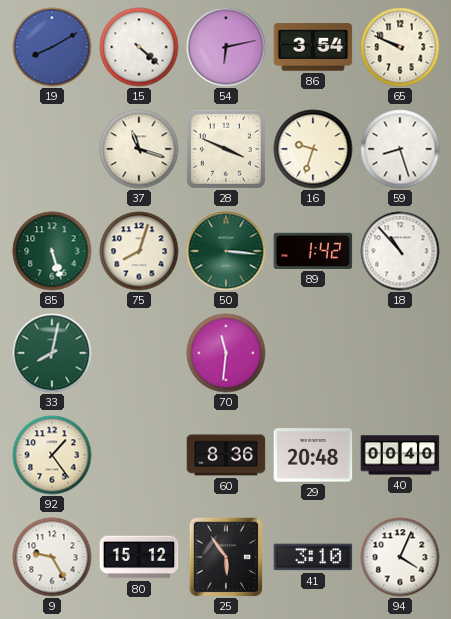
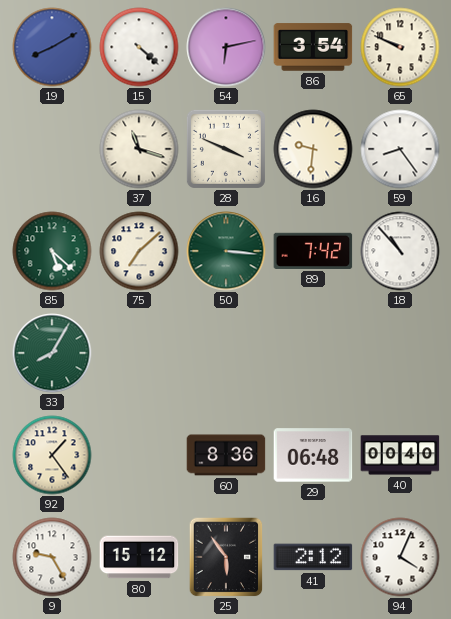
16: 9:33 -> 9:31 (313, 149)
59: 8:27 -> 8:24 (400, 149)
85: 5:27 -> 5:22 (52, 251)
75: 8:03 -> 7:08 (139, 251)
89: 1:42 -> 7:42 (313, 251)
33: 8:02 -> 8:05 (52, 353)
70: 11:31 -> none (226, 353)
29: 20:48 -> 06:48 (313, 455)
41: 3:10 -> 2:12 (313, 557)
